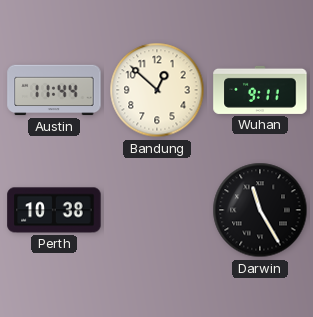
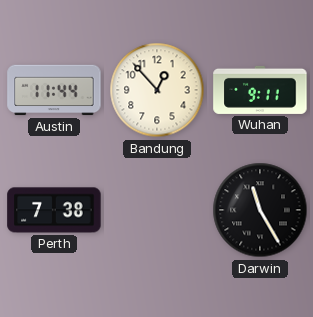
Bandung: 12:52 -> 12:53 (157, 90)
Perth: 10:38 -> 7:38 (54, 210)
